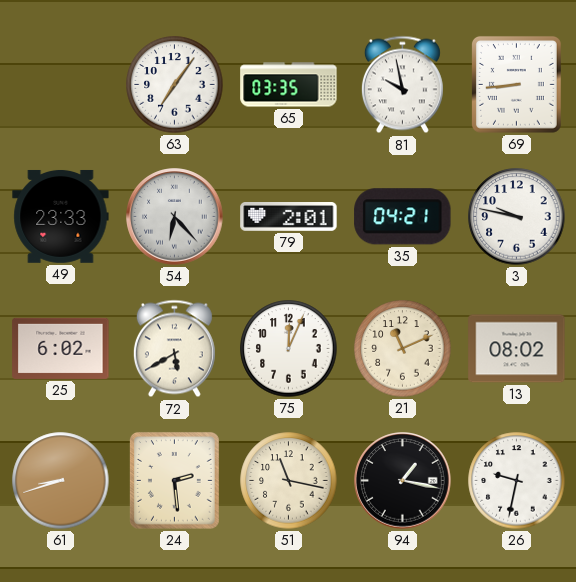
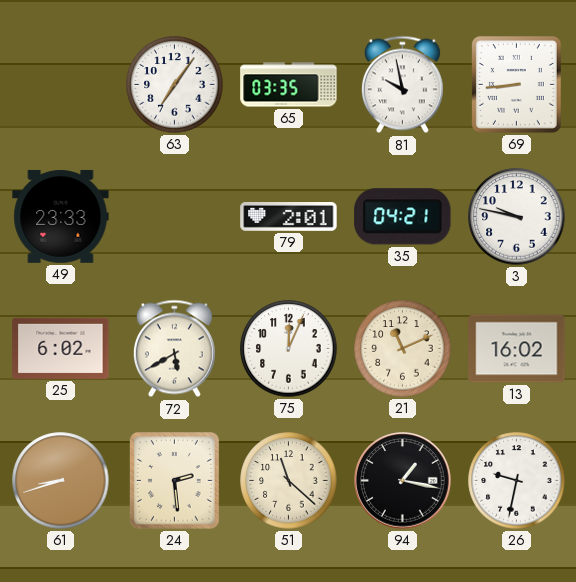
54: 6:23 -> none (175, 217)
13: 08:02 -> 16:02 (517, 349)
51: 11:17 -> 11:22 (289, 481)
